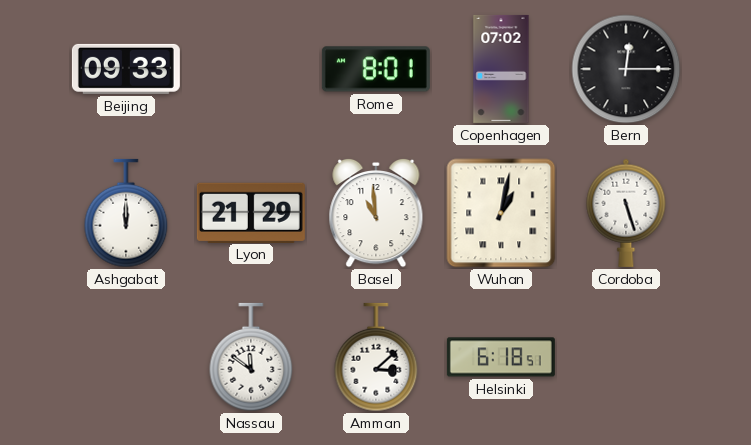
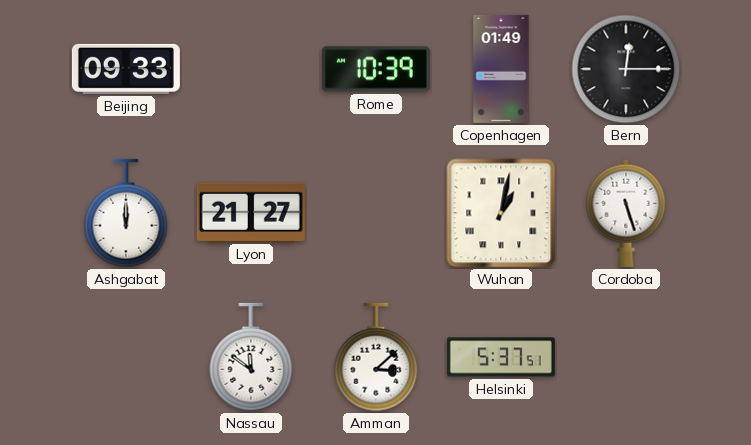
Rome: 8:01 -> 10:39 (376, 69)
Copenhagen: 07:02 -> 01:49 (501, 69)
Lyon: 21:29 -> 21:27 (251, 212)
Basel: 10:59 -> none (376, 213)
Helsinki: 6:18 -> 5:37 (501, 357)
